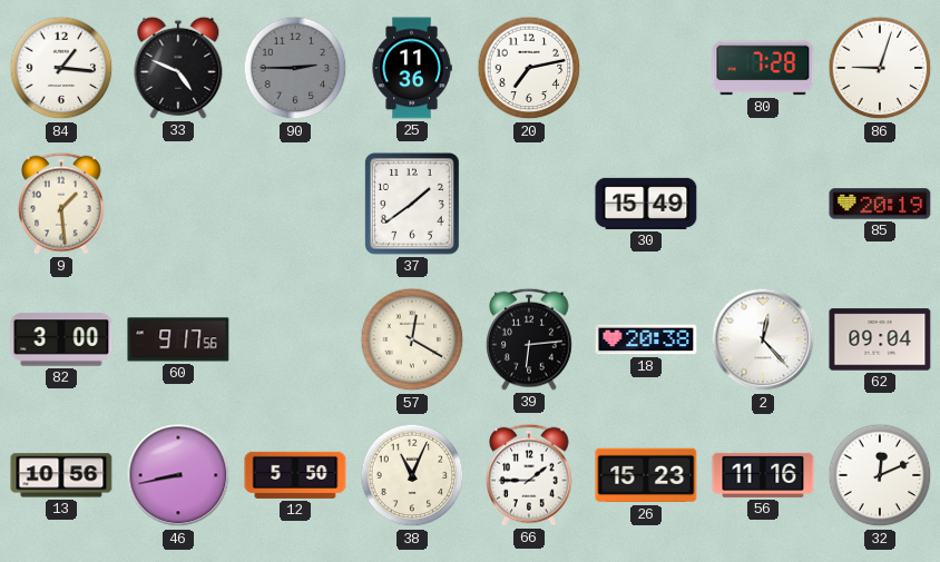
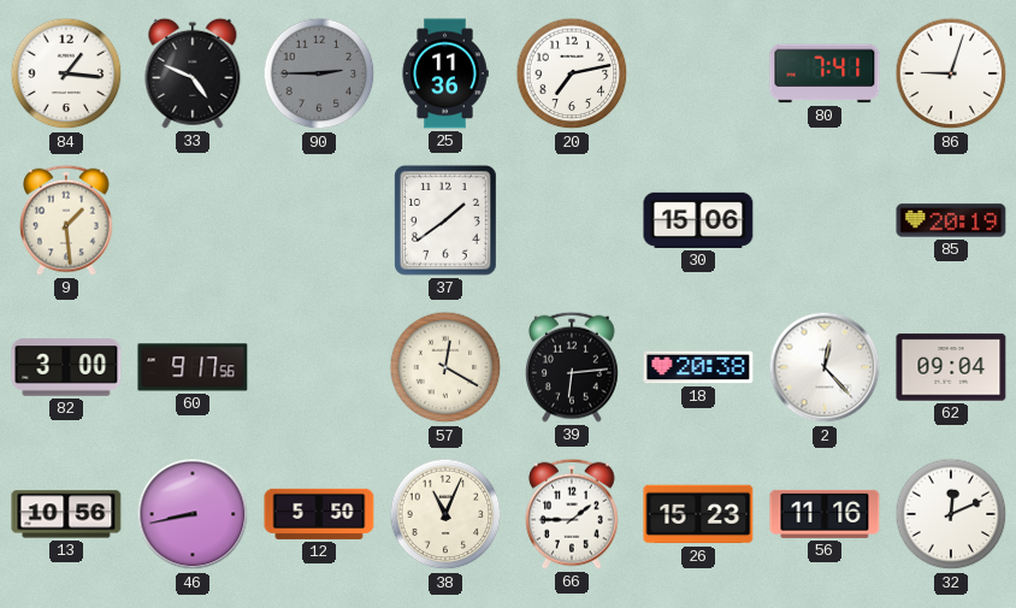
80: 7:28 -> 7:41 (825, 73)
30: 15:49 -> 15:06 (698, 220)
